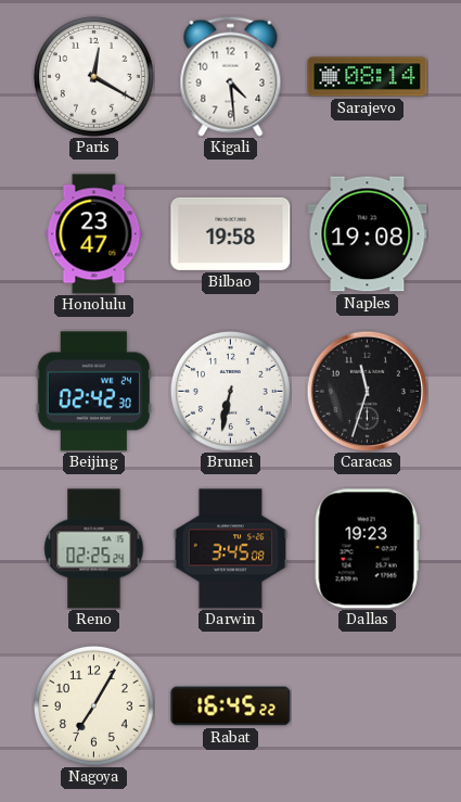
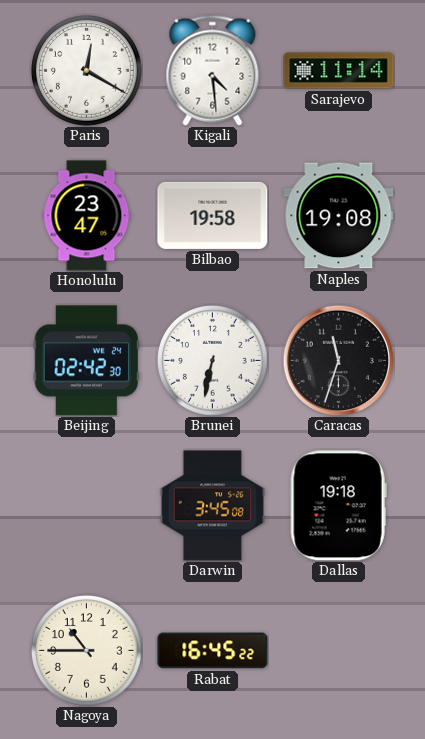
Sarajevo: 08:14 -> 11:14 (339, 71)
Reno: 02:25 -> none (94, 549)
Dallas: 19:23 -> 19:18 (338, 506)
Nagoya: 7:05 -> 10:45 (87, 651)
